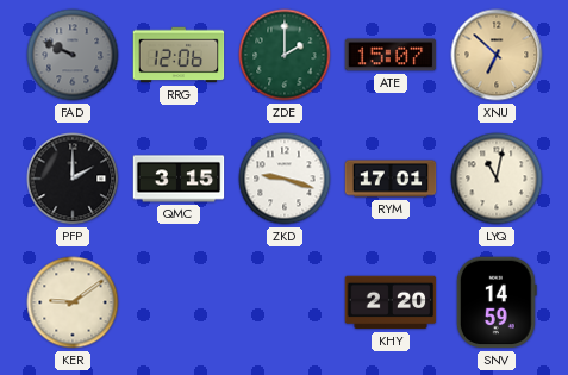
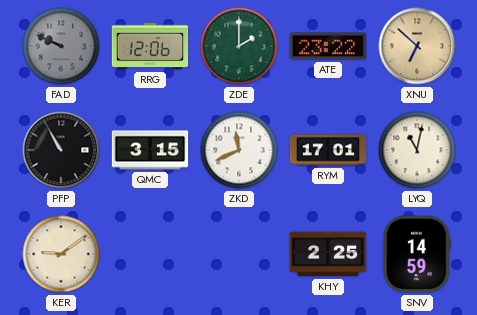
ATE: 15:07 -> 23:22 (328, 46)
PFP: 2:00 -> 10:55 (61, 150)
ZKD: 9:18 -> 11:41 (239, 150)
KHY: 2:20 -> 2:25 (328, 254)
